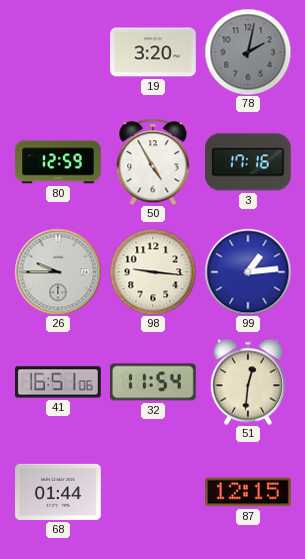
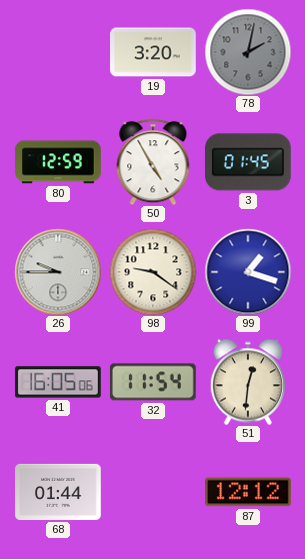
3: 17:16 -> 01:45 (249, 162)
98: 9:16 -> 9:21 (153, 272)
99: 1:14 -> 1:18 (248, 272)
41: 16:51 -> 16:05 (58, 382)
87: 12:15 -> 12:12 (249, 492)
